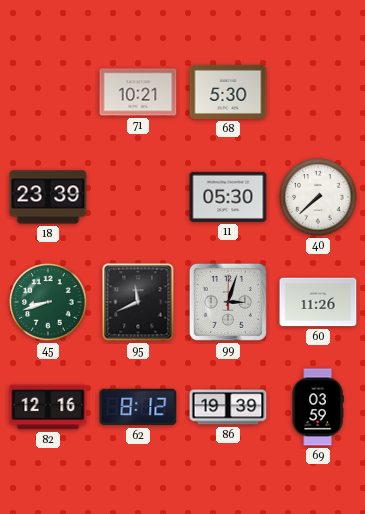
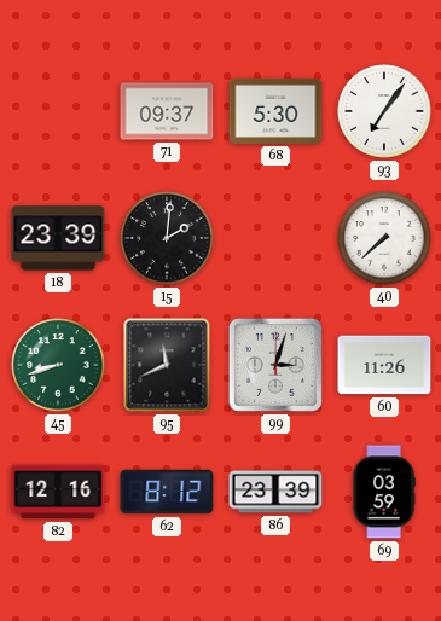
71: 10:21 -> 09:37 (167, 111)
93: none -> 7:06 (384, 111)
15: none -> 2:01 (167, 238)
11: 05:30 -> none (228, 197)
86: 19:39 -> 23:39 (275, 492)
